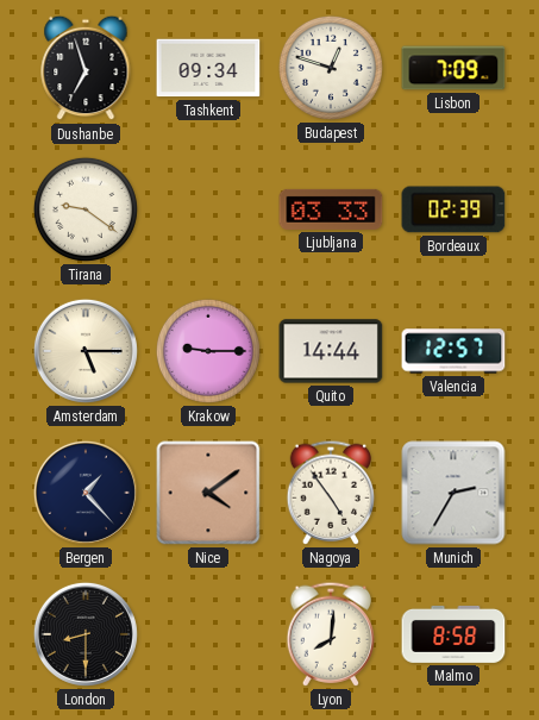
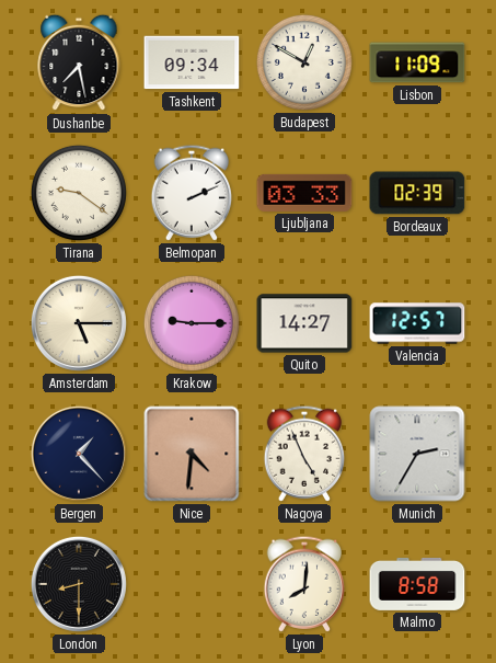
Dushanbe: 6:57 -> 7:28 (79, 62)
Budapest: 12:48 -> 12:50 (304, 62)
Lisbon: 7:09 -> 11:09 (417, 62)
Belmopan: none -> 2:11 (191, 193)
Quito: 14:44 -> 14:27 (304, 323)
Nice: 4:09 -> 4:31 (192, 454)
Nagoya: 4:54 -> 4:56 (303, 454)
